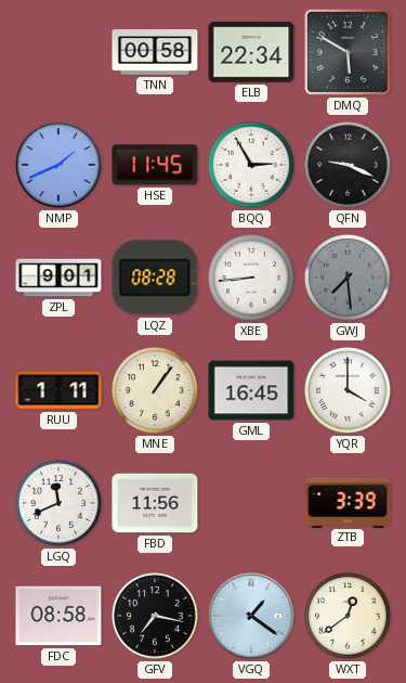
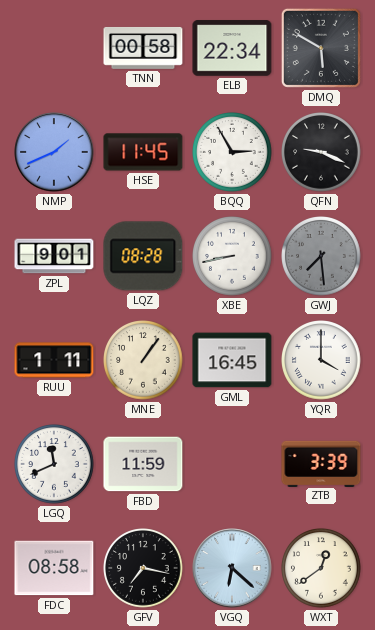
XBE: 8:44 -> 8:43 (232, 256)
FBD: 11:56 -> 11:59 (143, 464)
VGQ: 1:21 -> 6:22 (232, 568)
